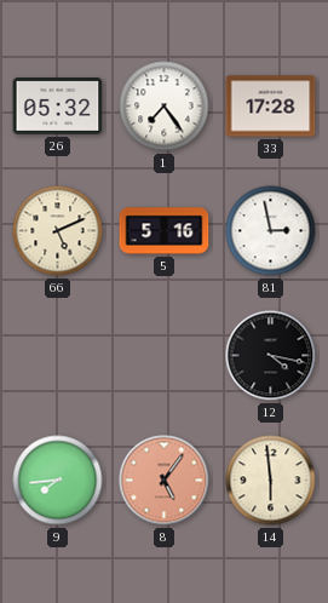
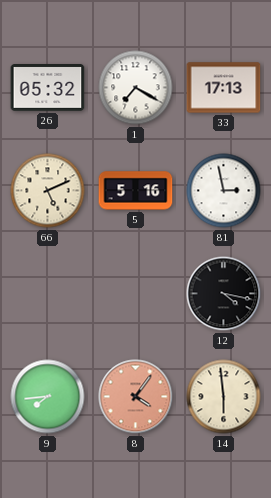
1: 7:24 -> 7:20 (136, 88)
33: 17:28 -> 17:13 (224, 88)
8: 5:06 -> 4:06 (136, 397)
